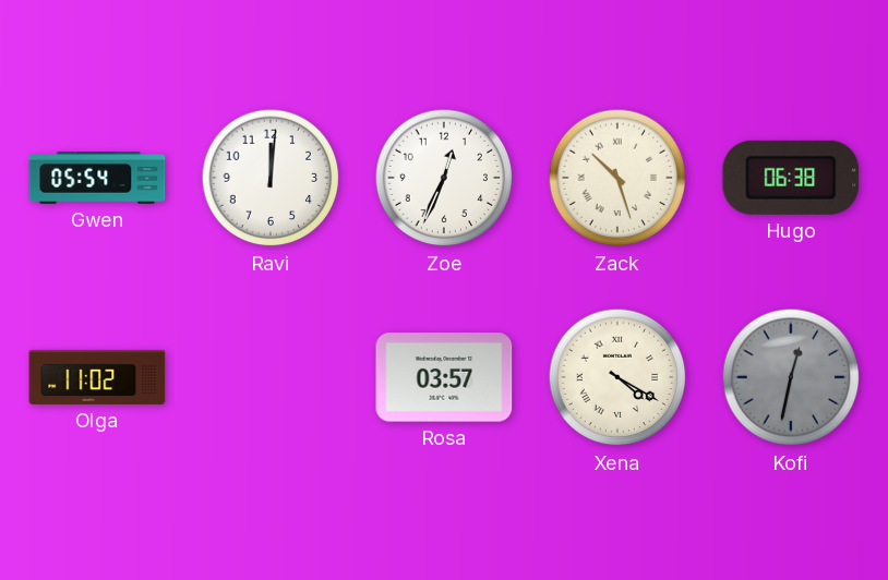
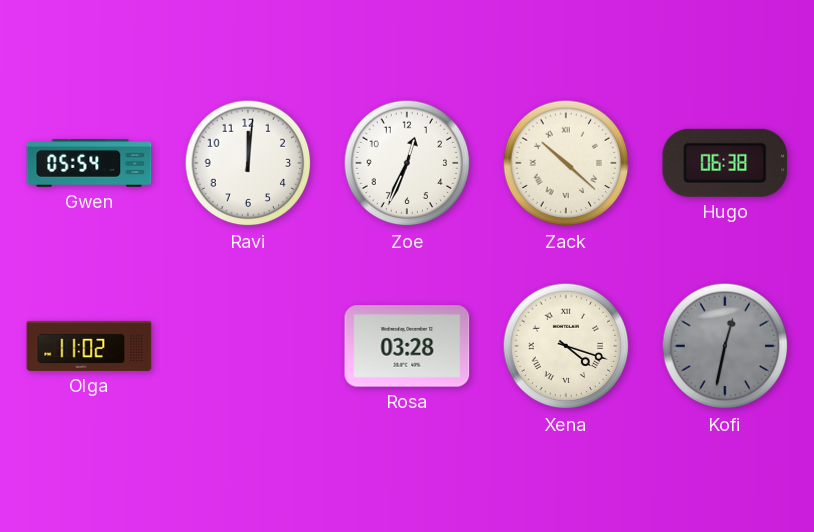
Zack: 10:27 -> 10:22 (566, 163)
Rosa: 03:57 -> 03:28 (407, 346)
Xena: 4:20 -> 4:18 (566, 346)
